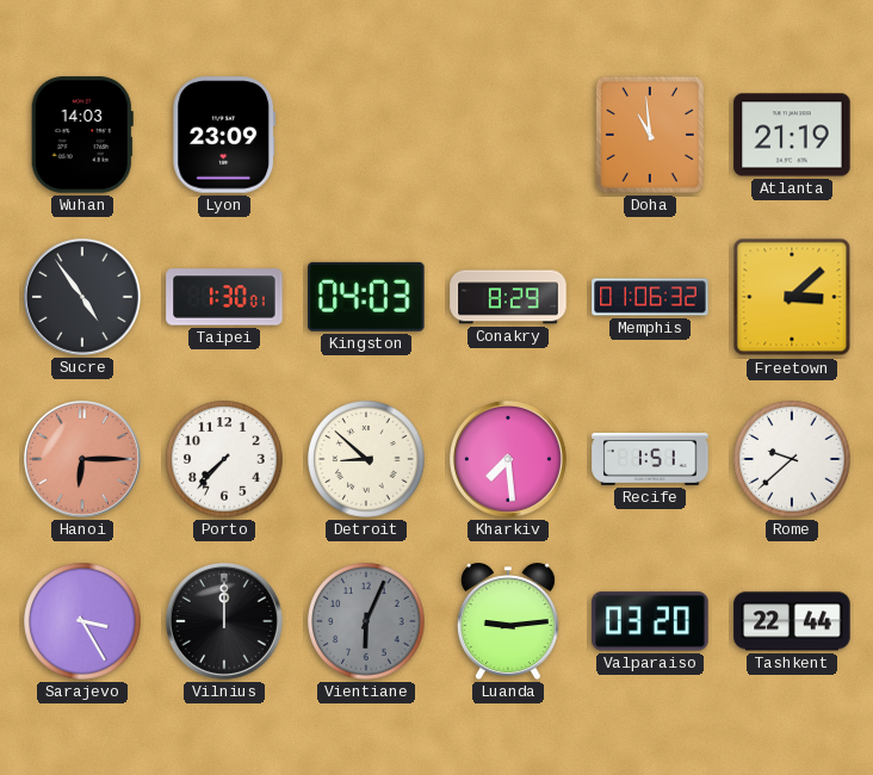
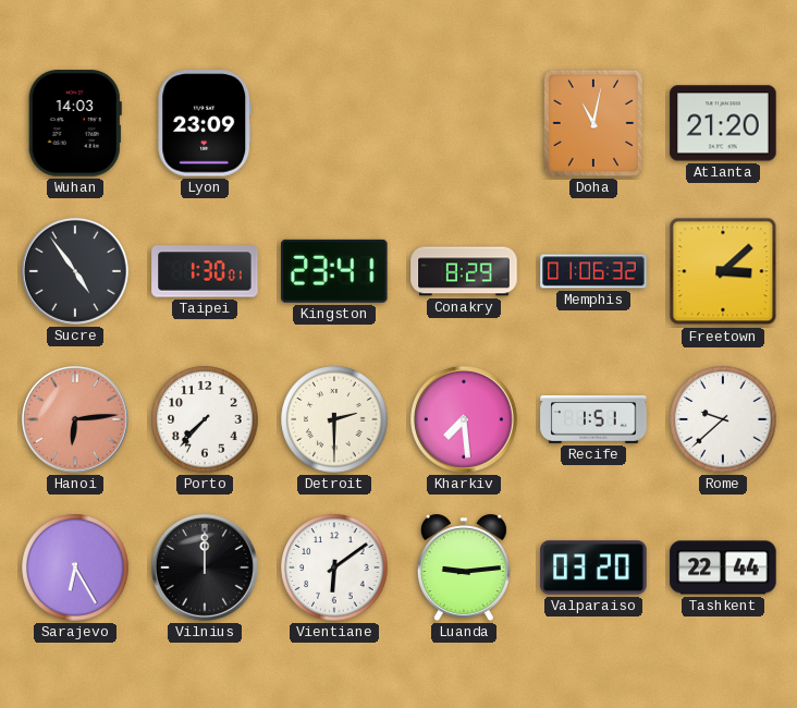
Doha: 10:59 -> 11:02 (593, 123)
Atlanta: 21:19 -> 21:20 (723, 123)
Kingston: 04:03 -> 23:41 (335, 271)
Hanoi: 6:15 -> 6:14 (75, 419)
Detroit: 8:52 -> 2:30 (334, 419)
Sarajevo: 3:25 -> 6:25 (75, 567)
Vientiane: 6:04 -> 6:09 (334, 567)
Vientiane dial: grey -> white (334, 567)
